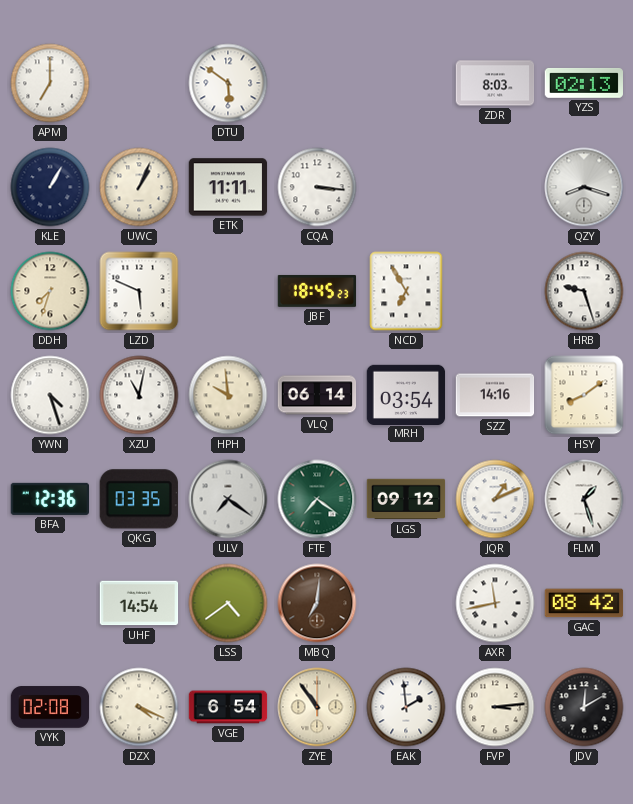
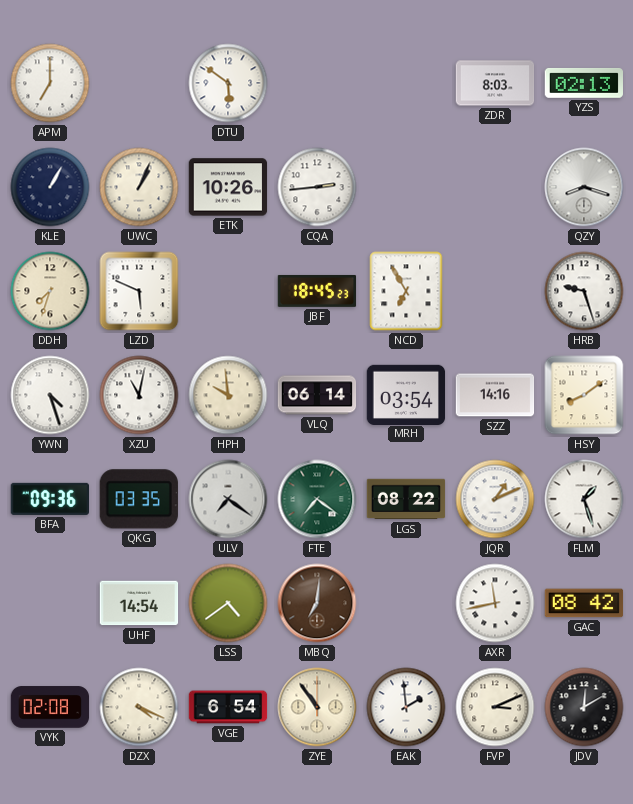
ETK: 11:11 -> 10:26 (228, 187)
CQA: 3:16 -> 2:44 (317, 187)
BFA: 12:36 -> 09:36 (49, 499)
LGS: 09:12 -> 08:22 (406, 499)
FVP: 3:14 -> 3:11 (495, 707)
